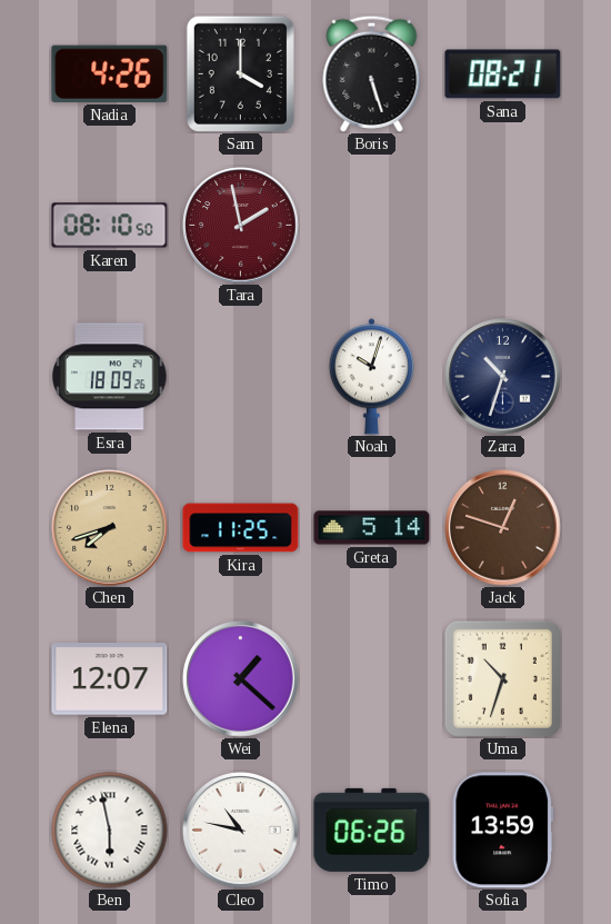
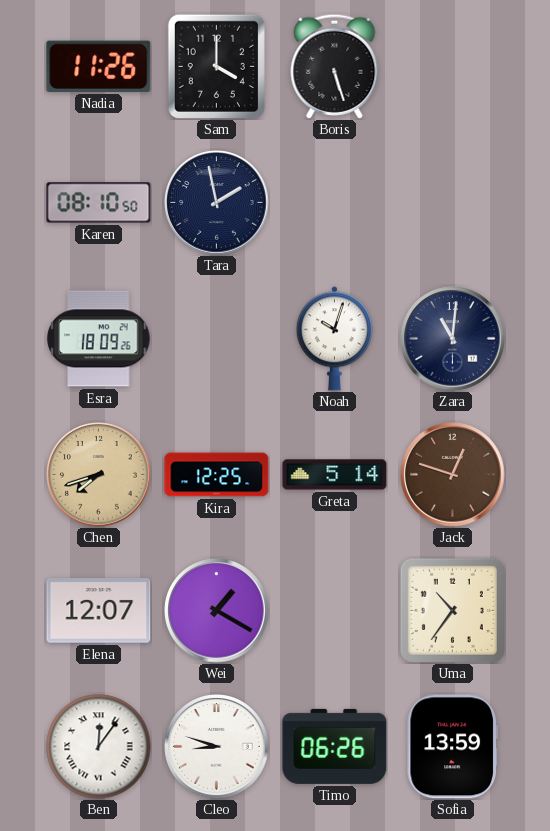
Nadia: 4:26 -> 11:26 (99, 66)
Sana: 08:21 -> none (503, 74)
Tara dial: burgundy -> navy (217, 203)
Zara: 10:33 -> 11:01 (453, 339)
Kira: 11:25 -> 12:25 (217, 475)
Wei: 1:22 -> 1:20 (217, 611)
Uma: 10:33 -> 10:36 (452, 610)
Ben: 5:58 -> 12:06 (99, 747)
Cleo: 10:47 -> 8:48 (217, 747)
